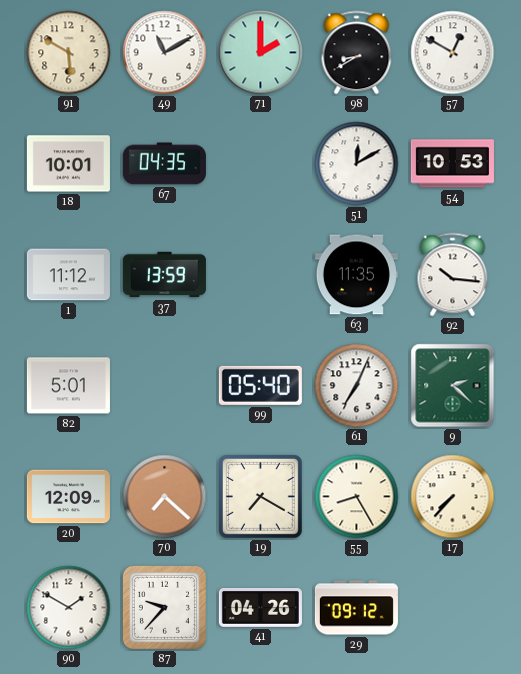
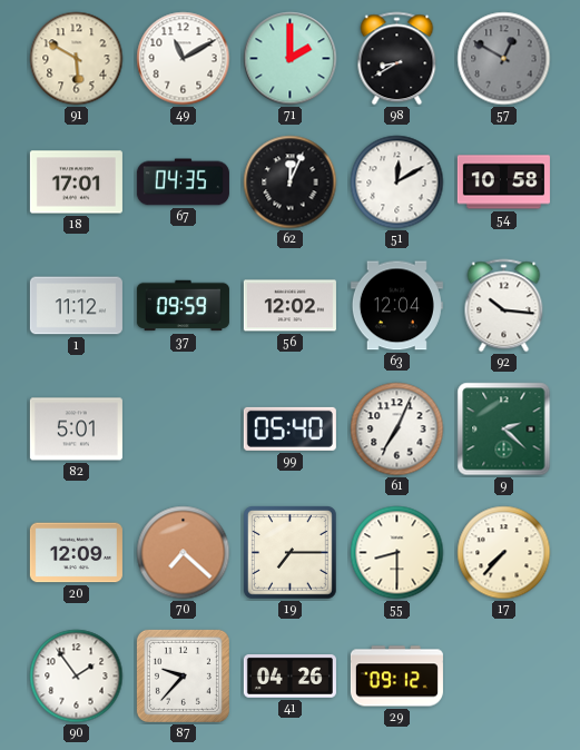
57 dial: white -> grey (504, 59)
18: 10:01 -> 17:01 (76, 182)
62: none -> 12:04 (291, 182)
54: 10:53 -> 10:58 (503, 182)
37: 13:59 -> 09:59 (183, 306)
56: none -> 12:02 (289, 306)
63: 11:35 -> 12:04 (396, 306)
19: 7:20 -> 7:15 (291, 553)
55: 8:25 -> 8:30 (397, 553)
90: 1:50 -> 1:54 (77, 677)
